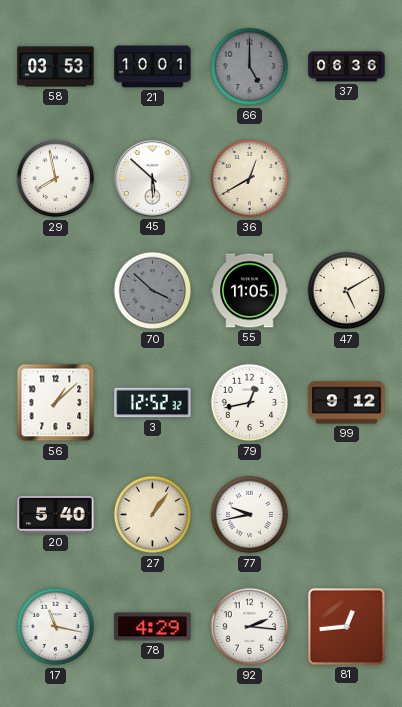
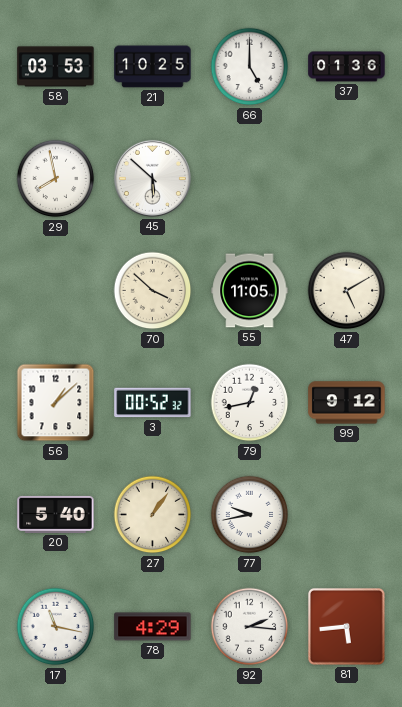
21: 10:01 -> 10:25 (153, 67)
66 dial: grey -> white (250, 67)
37: 06:36 -> 01:36 (347, 67)
36: 12:40 -> none (250, 179)
70 dial: grey -> cream (153, 291)
3: 12:52 -> 00:52 (153, 403)
81: 12:44 -> 5:44 (346, 626)
